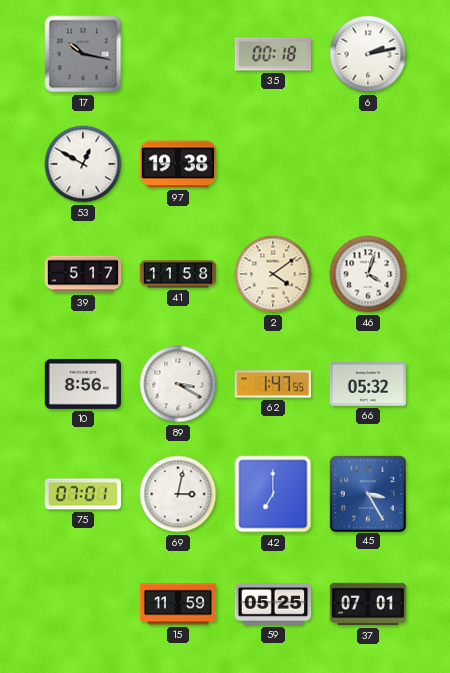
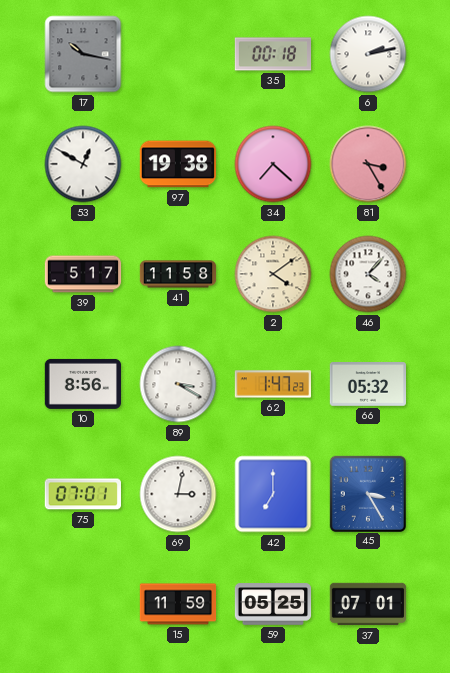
34: none -> 7:22 (273, 164)
81: none -> 3:25 (368, 164)
46: 4:03 -> 4:07 (368, 274)
62: 1:47:55 -> 1:47:23 (272, 384)
